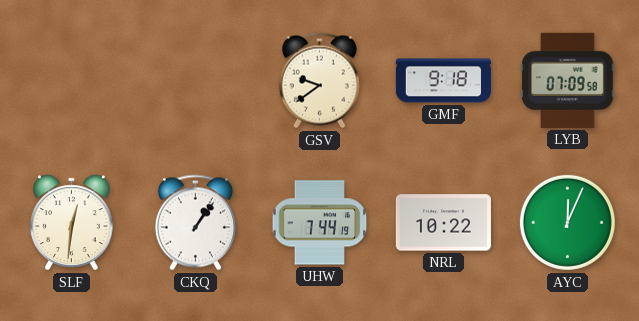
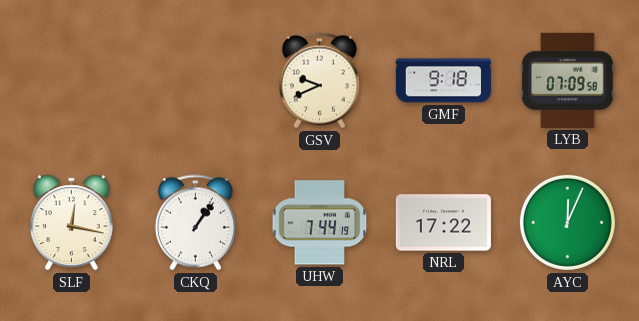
GSV: 9:39 -> 9:41 (319, 81)
SLF: 12:31 -> 12:17 (72, 223)
NRL: 10:22 -> 17:22 (443, 223)
